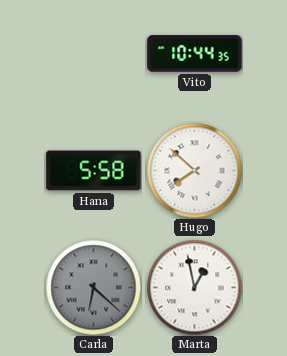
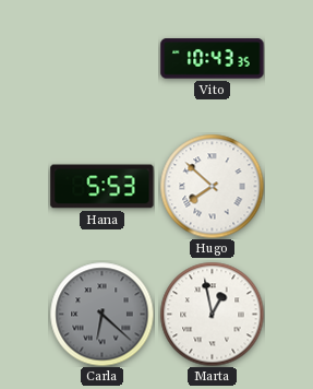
Vito: 10:44 -> 10:43 (213, 59)
Hana: 5:58 -> 5:53 (103, 187)
